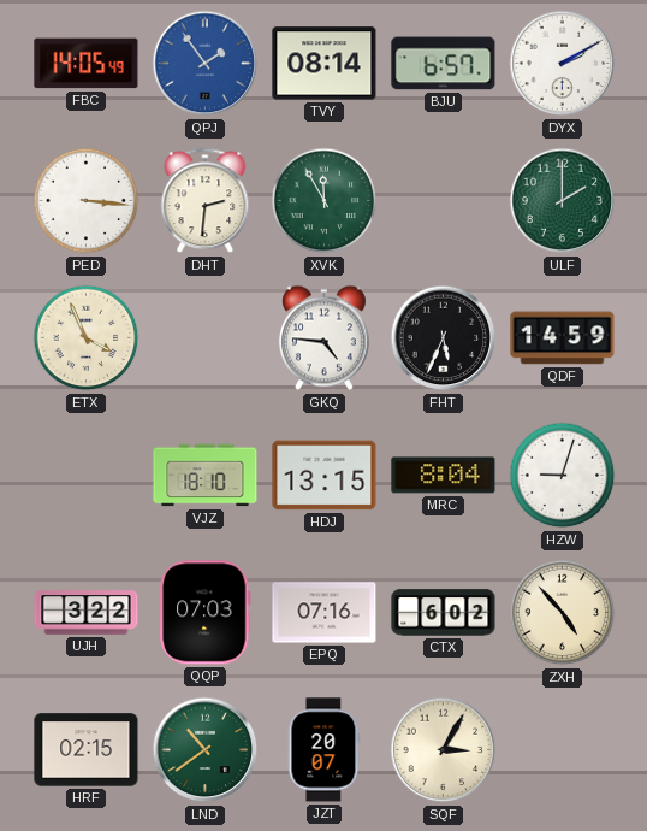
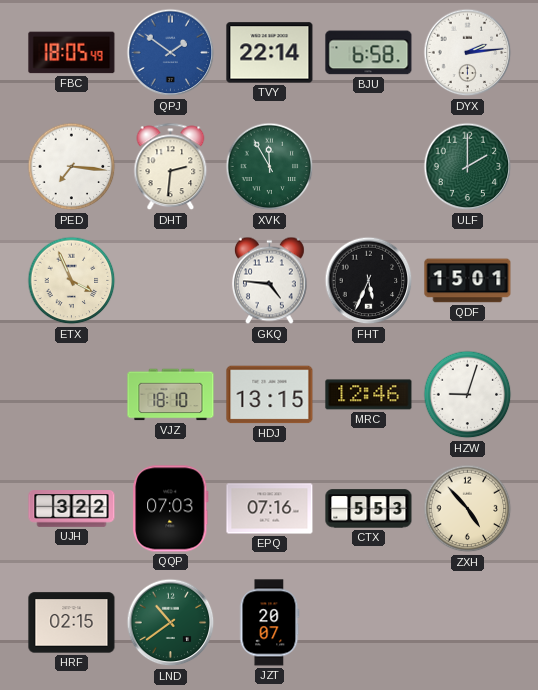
FBC: 14:05 -> 18:05 (72, 53)
QPJ: 1:54 -> 1:51 (171, 53)
TVY: 08:14 -> 22:14 (270, 53)
BJU: 6:57 -> 6:58 (369, 53)
DYX: 2:10 -> 2:14 (468, 53)
PED: 3:16 -> 7:16 (72, 167)
QDF: 14:59 -> 15:01 (468, 281)
MRC: 8:04 -> 12:46 (369, 395)
CTX: 6:02 -> 5:53 (369, 509)
SQF: 3:05 -> none (444, 750)
